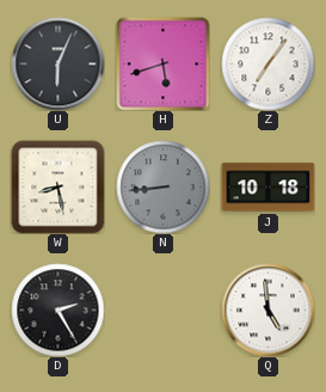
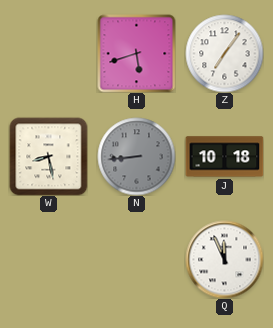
U: 6:04 -> none (57, 63)
D: 2:25 -> none (57, 310)
Q: 4:59 -> 11:56 (224, 259)
